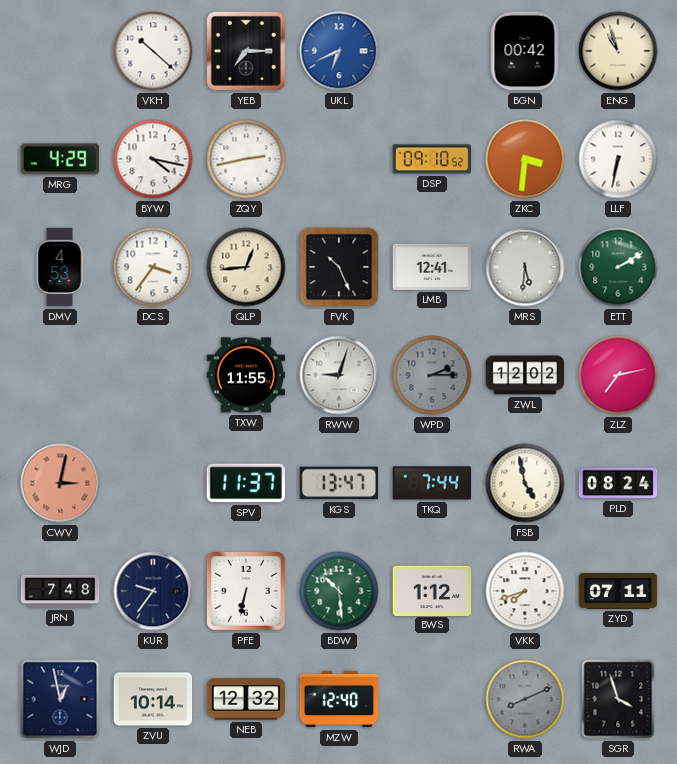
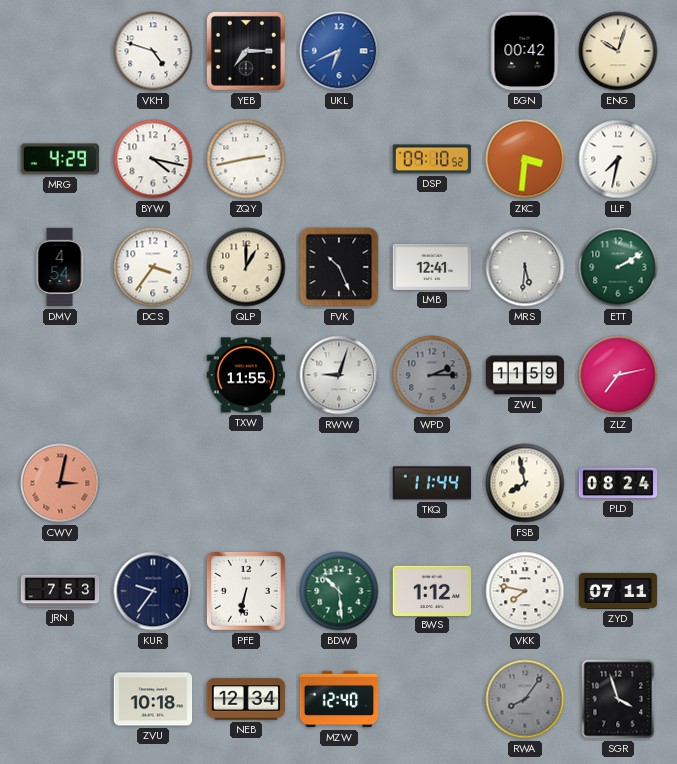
VKH: 10:22 -> 4:48 (153, 51)
ENG: 10:57 -> 10:03 (618, 51)
LLF: 6:32 -> 7:32 (618, 159)
DMV: 4:53 -> 4:54 (60, 267)
QLP: 12:44 -> 1:00 (246, 267)
ZWL: 12:02 -> 11:59 (525, 375)
SPV: 11:37 -> none (246, 483)
KGS: 13:47 -> none (339, 483)
TKQ: 7:44 -> 11:44 (432, 483)
FSB: 4:58 -> 7:58 (525, 483)
JRN: 7:48 -> 7:53 (60, 591)
VKK: 7:42 -> 7:47 (525, 591)
WJD: 12:58 -> none (60, 699)
ZVU: 10:14 -> 10:18 (153, 699)
NEB: 12:32 -> 12:34 (246, 699)
RWA: 8:11 -> 8:06 (525, 699)
